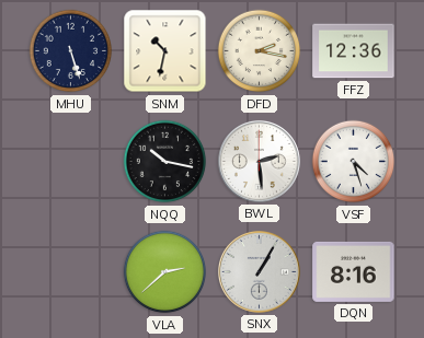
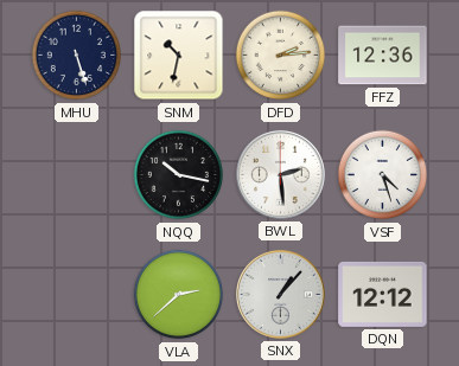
DFD: 2:17 -> 2:14 (281, 56)
SNX: 1:05 -> 1:07 (280, 294)
DQN: 8:16 -> 12:12 (383, 294)
